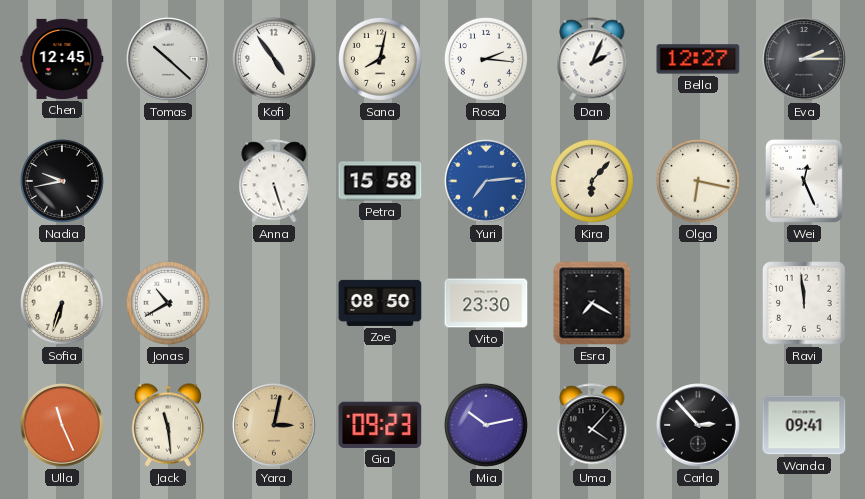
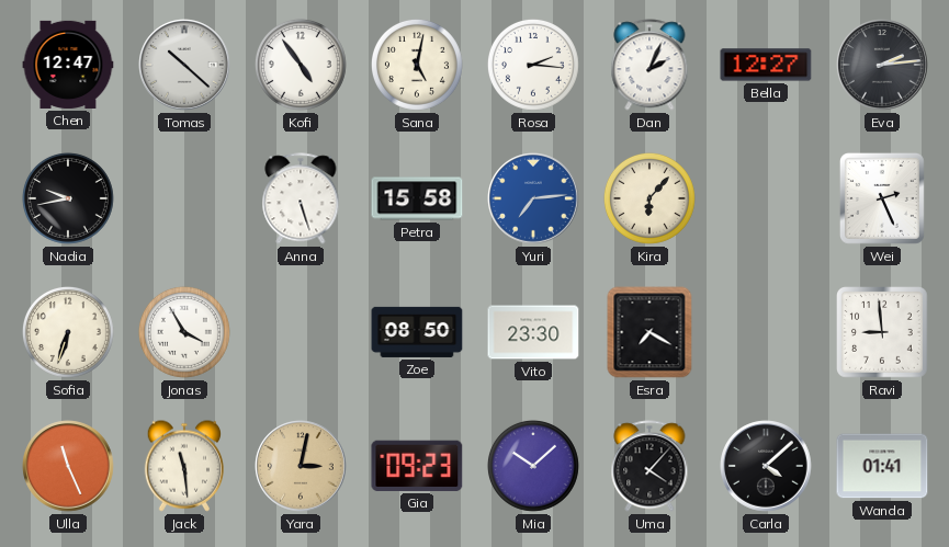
Chen: 12:45 -> 12:47 (68, 65)
Sana: 8:02 -> 5:02 (417, 65)
Eva: 2:15 -> 2:14 (882, 65)
Olga: 6:17 -> none (698, 181)
Wei: 12:26 -> 2:26 (882, 198)
Jonas: 10:40 -> 3:55 (184, 332)
Ravi: 11:59 -> 8:59 (883, 333)
Mia: 10:13 -> 10:08 (533, 466)
Carla: 2:53 -> 4:08 (766, 466)
Wanda: 09:41 -> 01:41 (882, 466)
